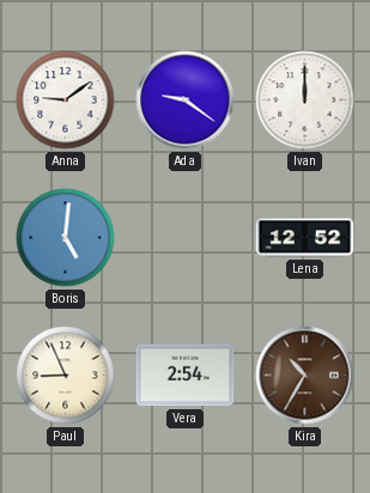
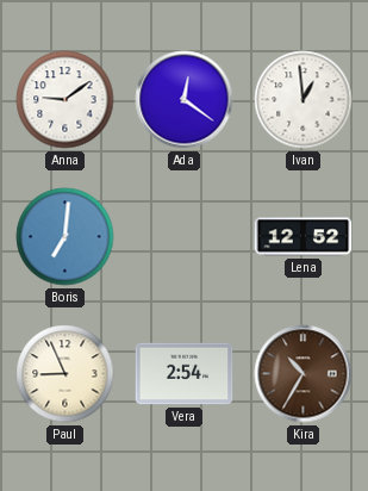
Ada: 9:21 -> 12:21 (185, 100)
Ivan: 12:00 -> 12:59 (304, 100)
Boris: 5:01 -> 7:01 (66, 237)
